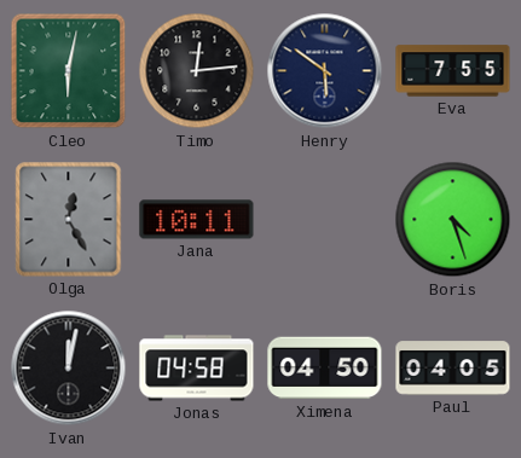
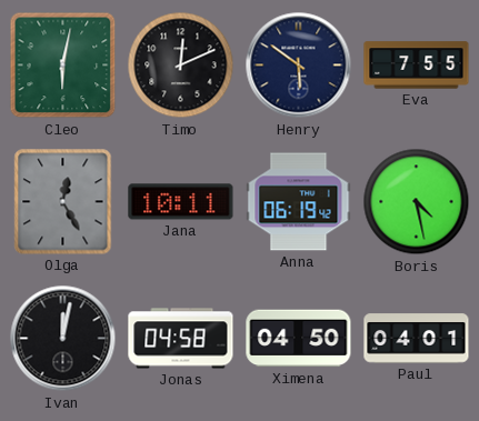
Timo: 12:14 -> 12:11 (181, 66)
Anna: none -> 06:19 (299, 202)
Boris: 4:27 -> 4:28 (417, 202)
Paul: 04:05 -> 04:01 (417, 339)
